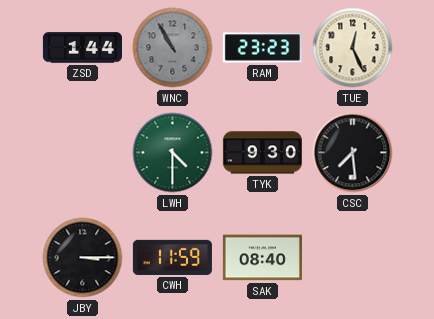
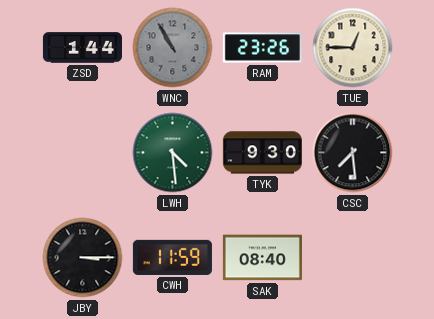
RAM: 23:23 -> 23:26 (262, 48)
TUE: 12:26 -> 12:45 (353, 48)
LWH: 4:30 -> 4:29 (173, 153)
